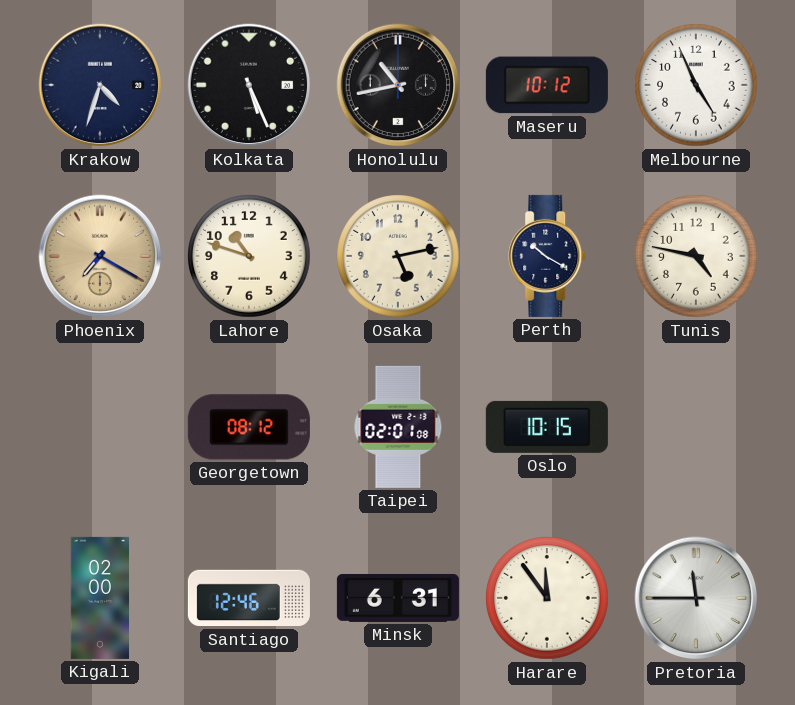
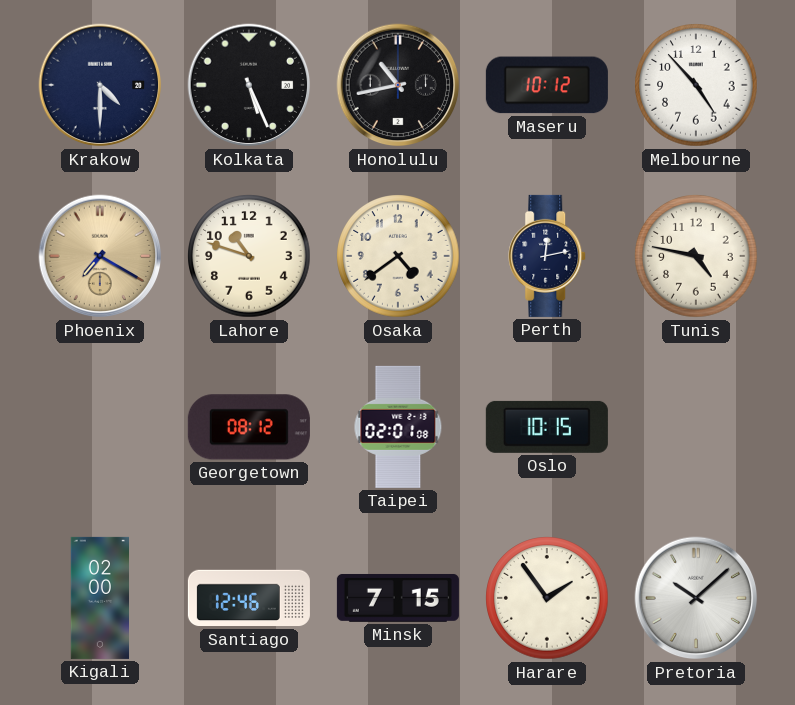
Krakow: 4:33 -> 4:30 (100, 85)
Melbourne: 4:56 -> 4:53 (696, 85)
Osaka: 5:13 -> 4:39 (398, 256)
Perth: 10:20 -> 12:13 (548, 256)
Minsk: 6:31 -> 7:15 (398, 598)
Harare: 11:54 -> 1:54 (547, 598)
Pretoria: 11:45 -> 10:08 (696, 598)
